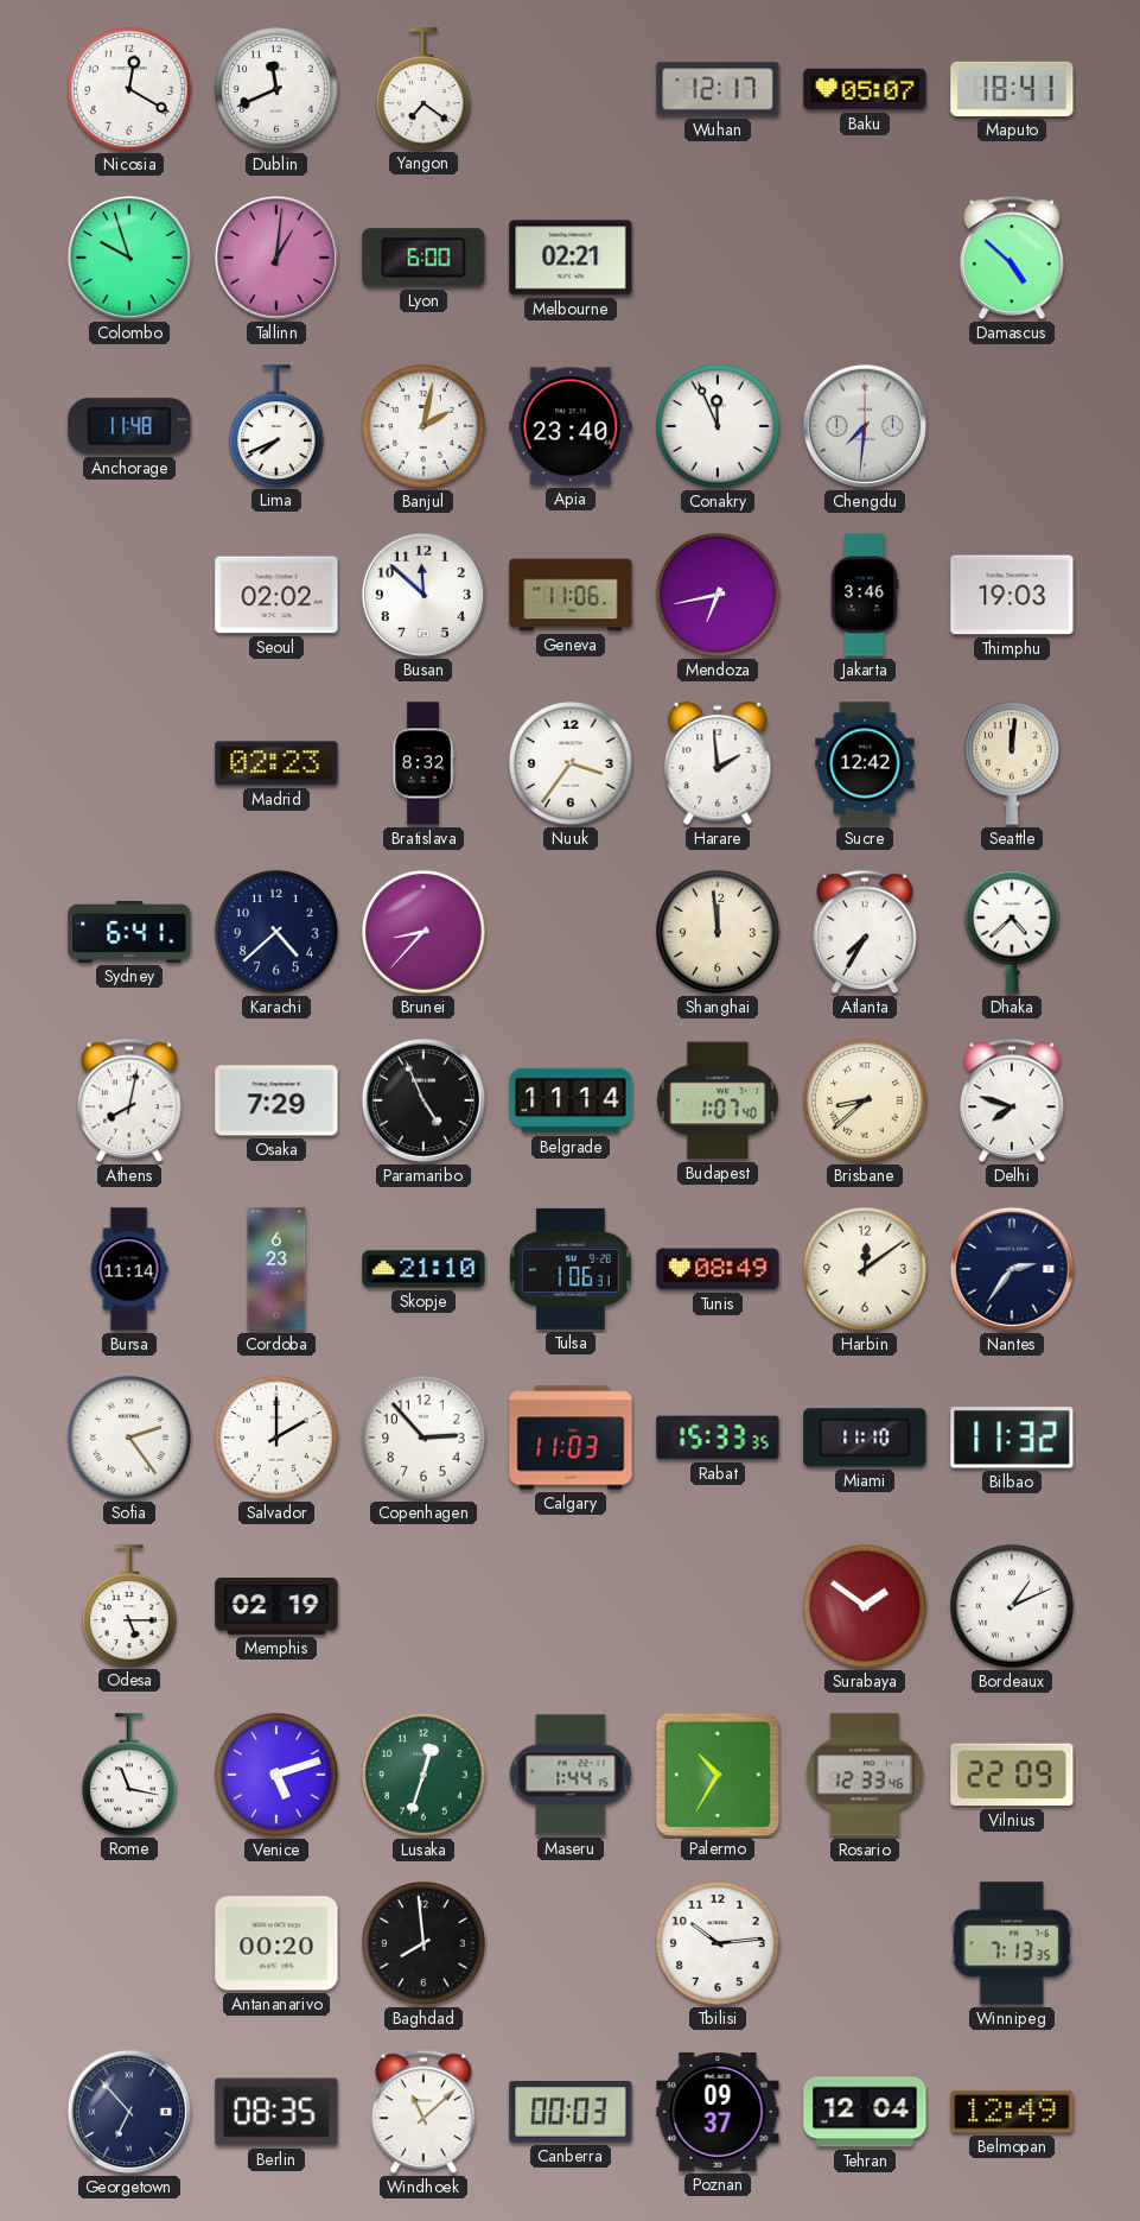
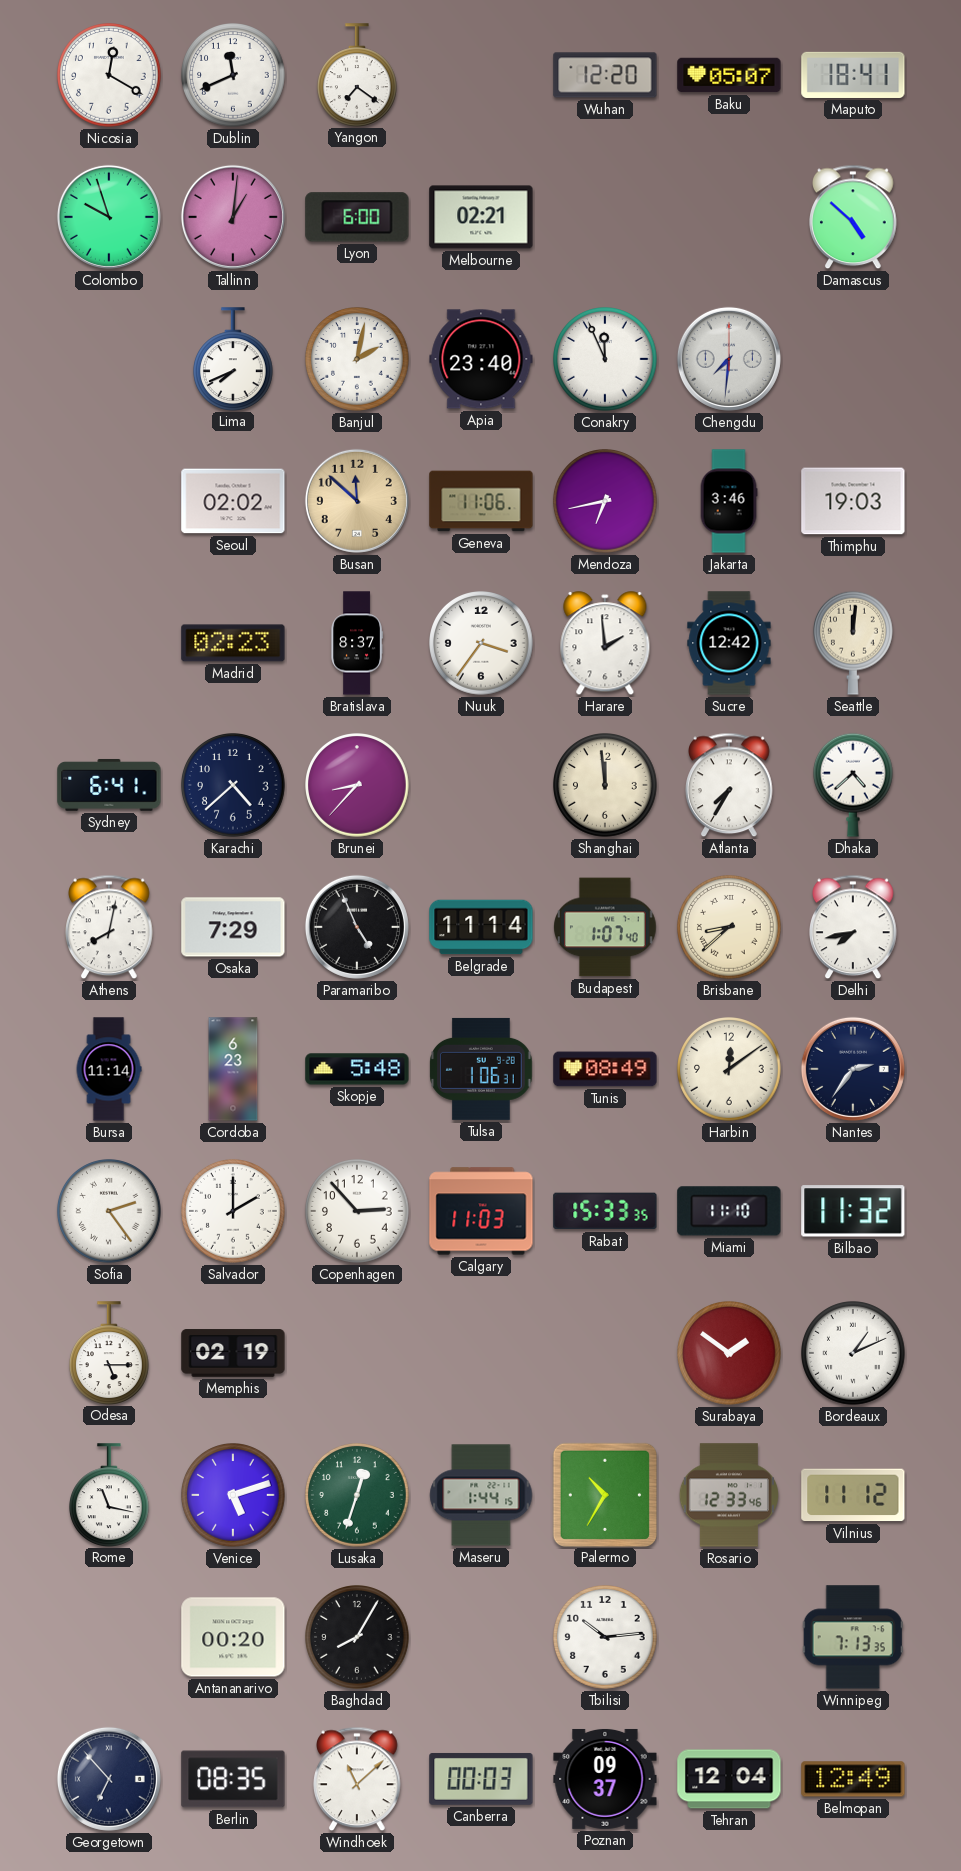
Wuhan: 12:17 -> 12:20 (605, 75)
Anchorage: 11:48 -> none (129, 426)
Busan dial: white -> champagne (357, 501)
Bratislava: 8:32 -> 8:37 (357, 643)
Delhi: 7:48 -> 7:43 (854, 927)
Skopje: 21:10 -> 5:48 (357, 1069)
Vilnius: 22:09 -> 11:12 (853, 1495)
Baghdad: 7:59 -> 8:05 (357, 1637)
